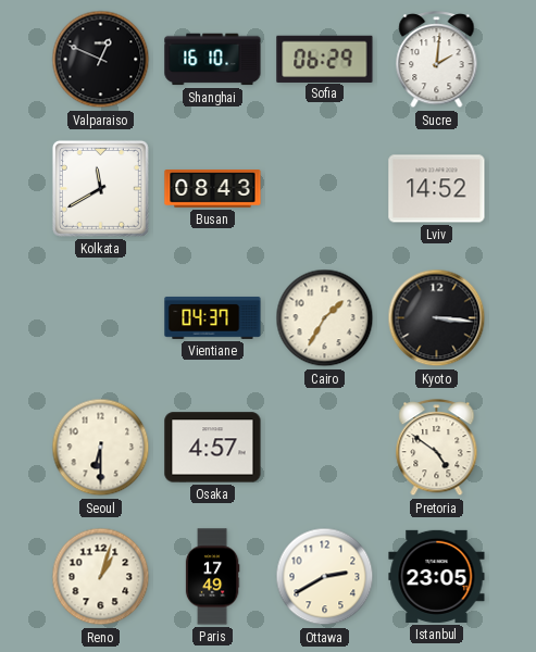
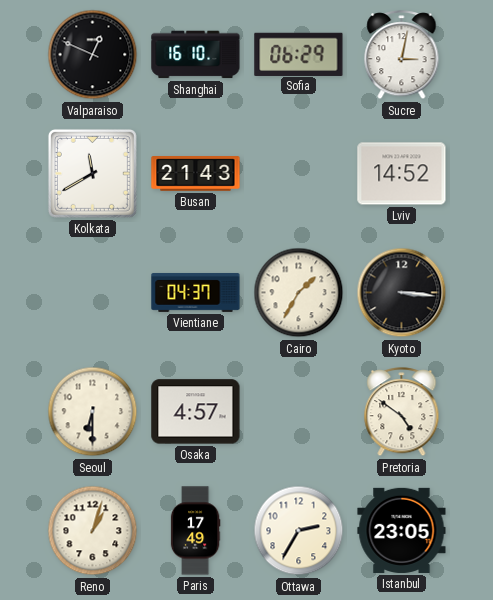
Sucre: 2:01 -> 3:02 (402, 55)
Busan: 08:43 -> 21:43 (196, 174)
Ottawa: 2:40 -> 2:35 (299, 531)
